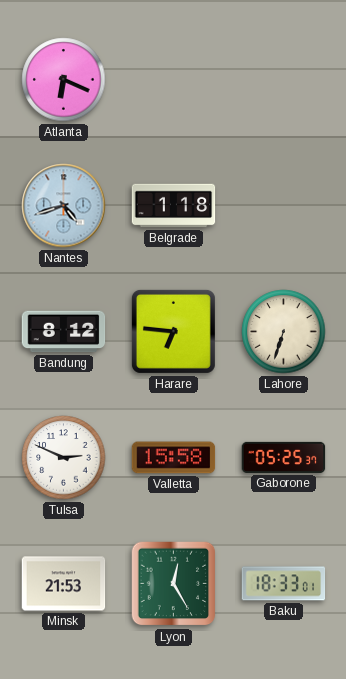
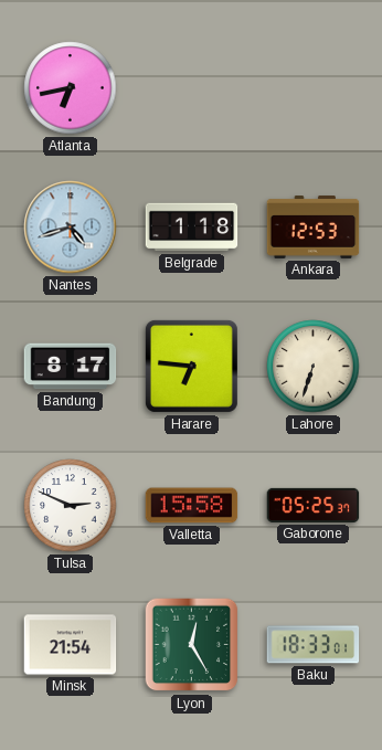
Atlanta: 6:19 -> 6:43 (71, 88)
Ankara: none -> 12:53 (314, 228)
Bandung: 8:12 -> 8:17 (71, 367)
Minsk: 21:53 -> 21:54 (71, 645)
